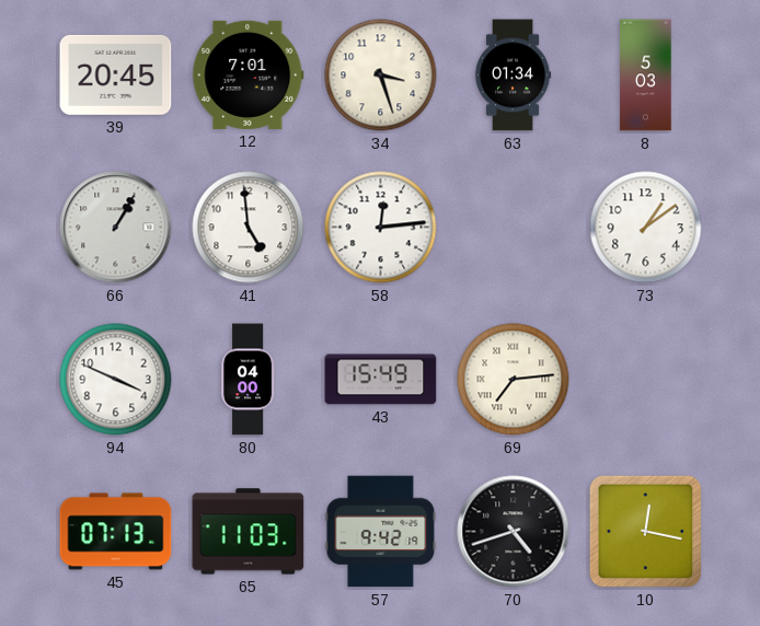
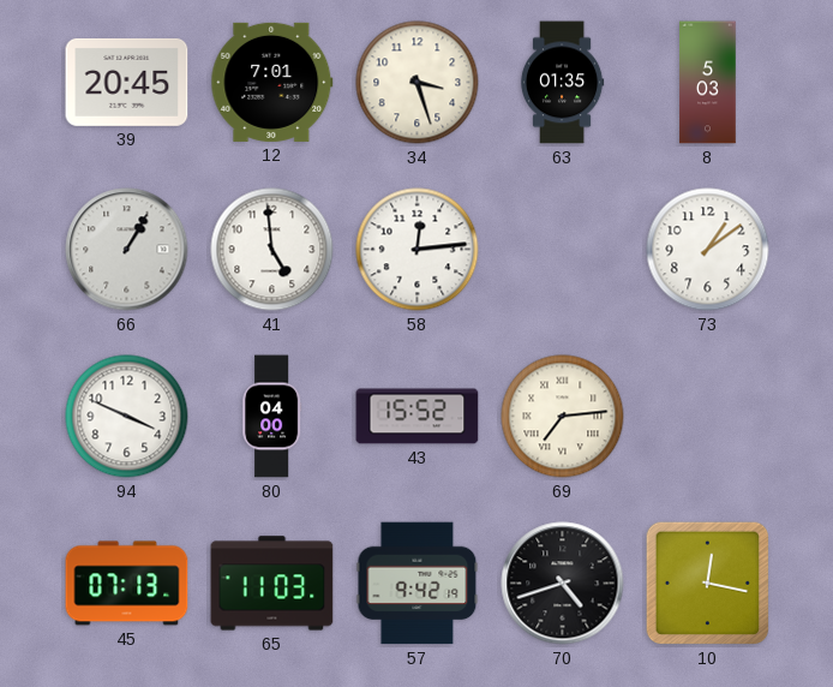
63: 01:34 -> 01:35 (562, 83)
43: 15:49 -> 15:52 (418, 417)
